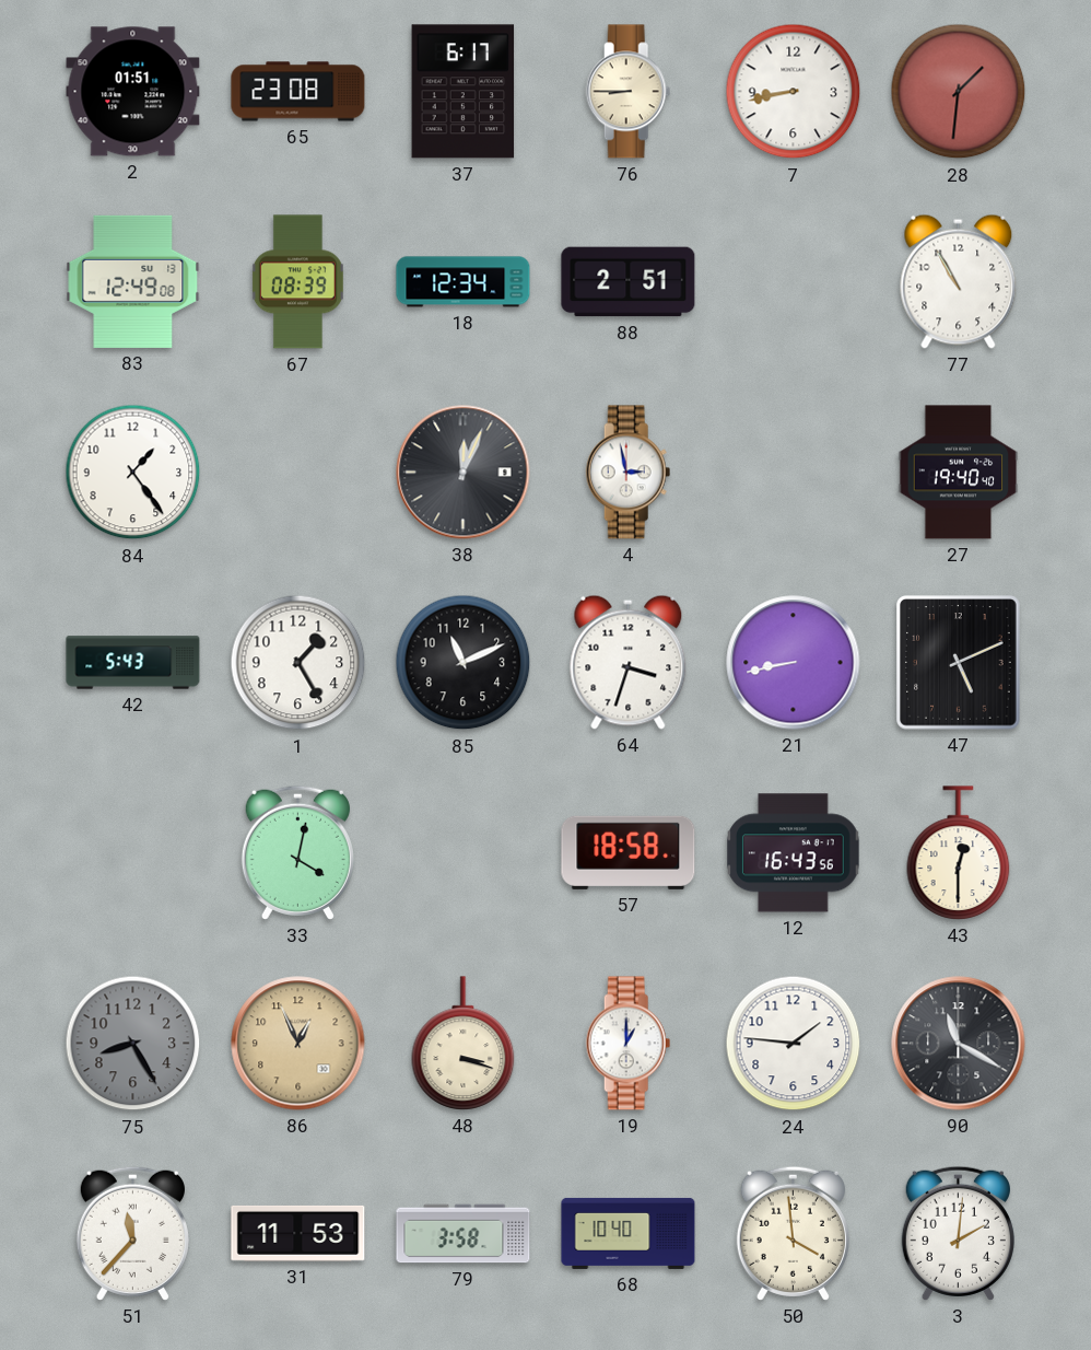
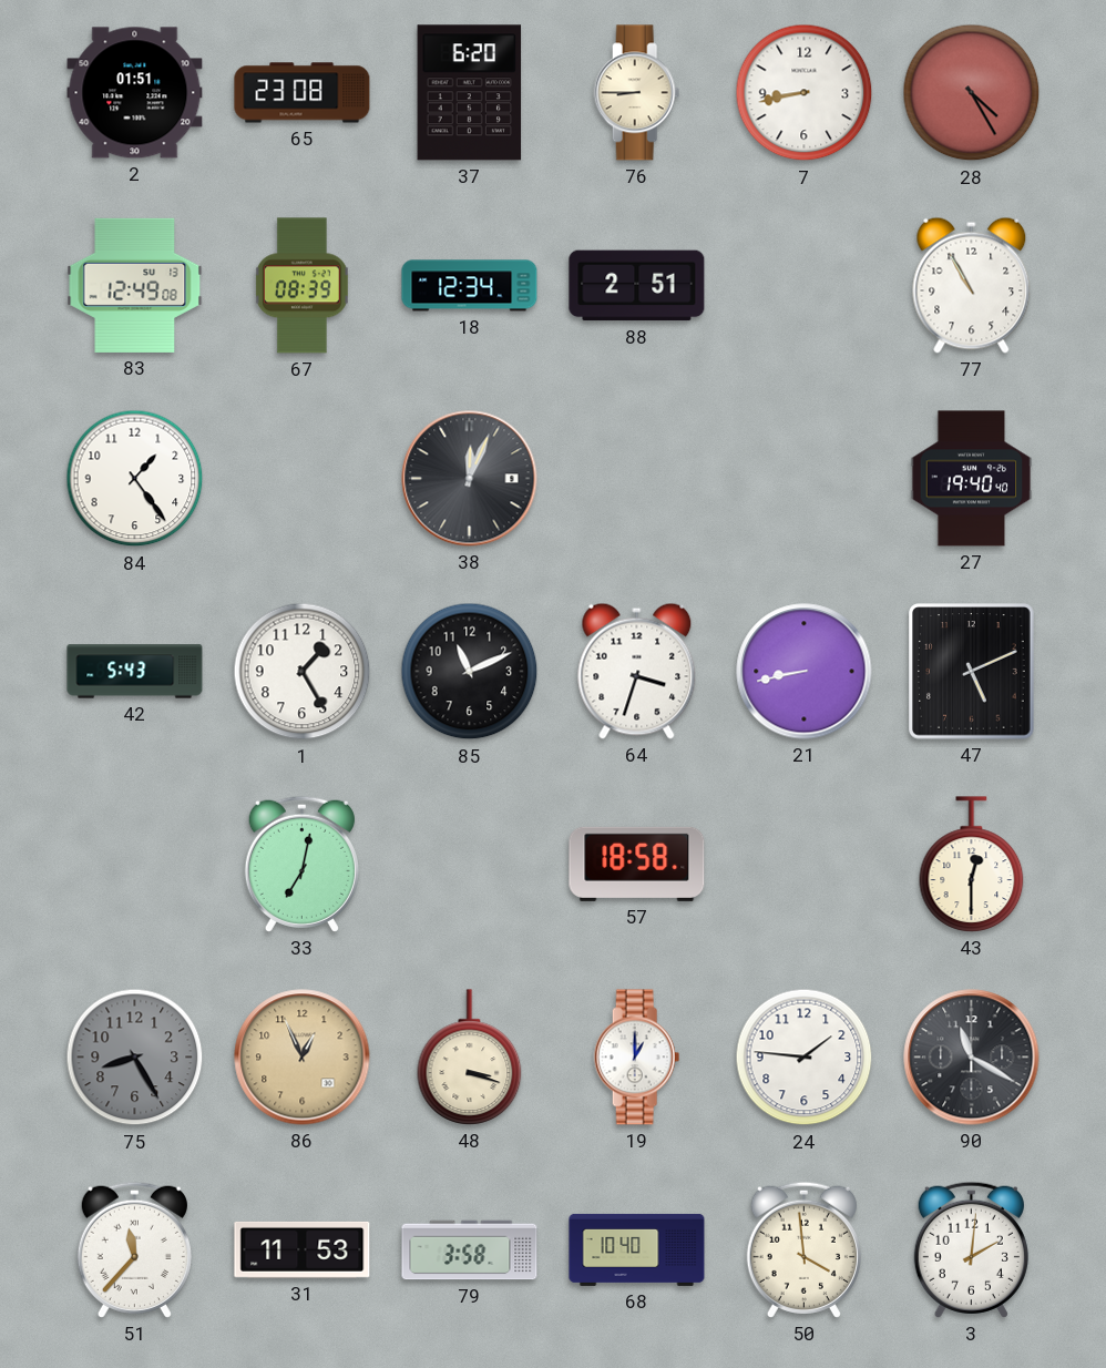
37: 6:17 -> 6:20 (470, 93)
28: 1:31 -> 4:25 (972, 93)
4: 2:58 -> none (629, 473)
33: 4:02 -> 7:02 (301, 864)
12: 16:43 -> none (794, 853)
